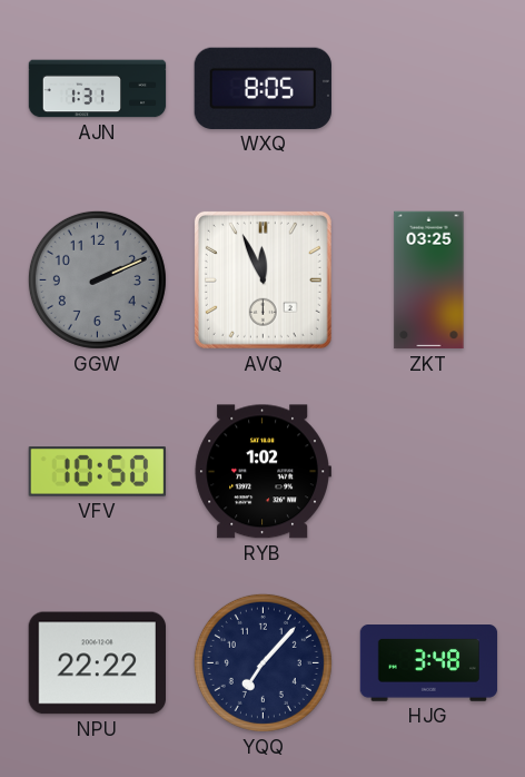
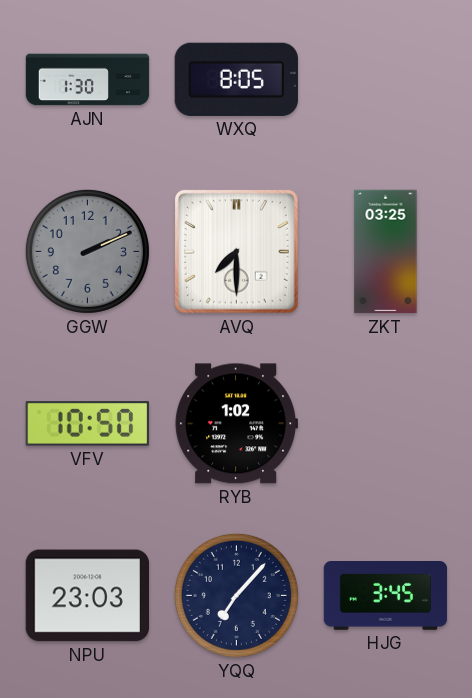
AJN: 1:31 -> 1:30 (88, 80)
AVQ: 11:56 -> 7:30 (236, 251)
NPU: 22:22 -> 23:03 (87, 596)
HJG: 3:48 -> 3:45 (386, 596)
